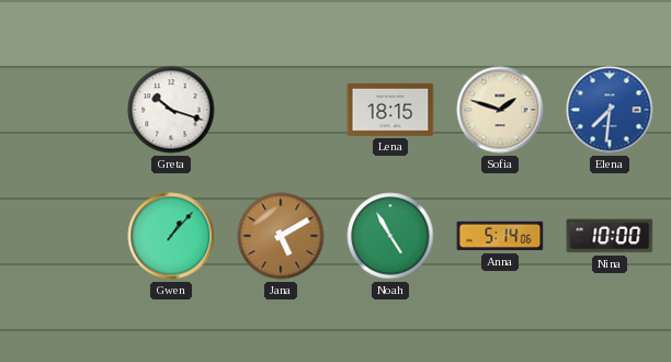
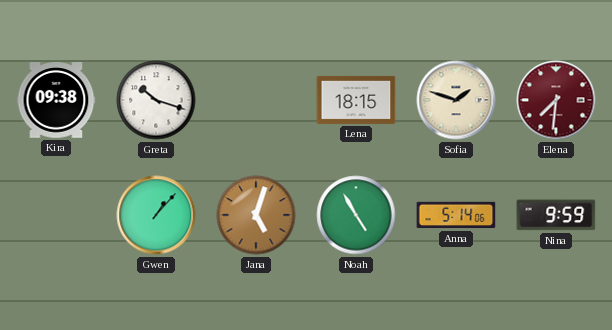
Kira: none -> 09:38 (56, 100)
Elena dial: blue -> burgundy (556, 100)
Jana: 5:10 -> 5:03 (256, 215)
Nina: 10:00 -> 9:59 (556, 215)
